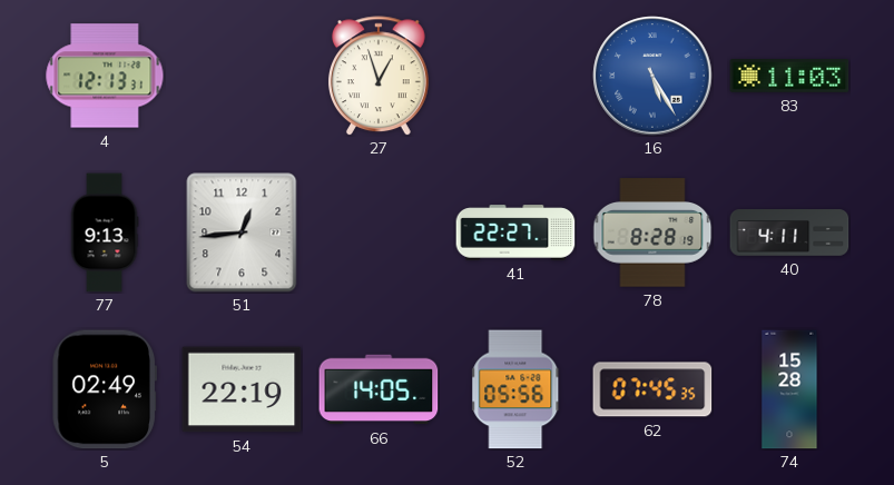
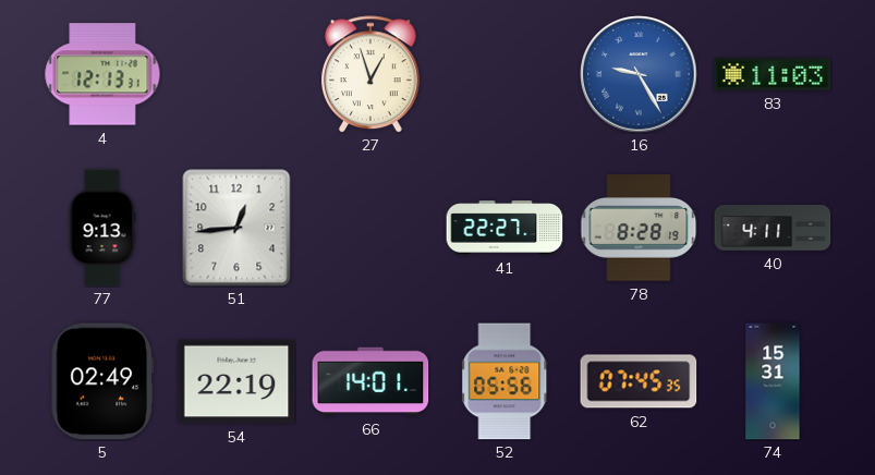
16: 5:25 -> 9:25 (639, 74)
66: 14:05 -> 14:01 (370, 381)
74: 15:28 -> 15:31 (773, 381)
